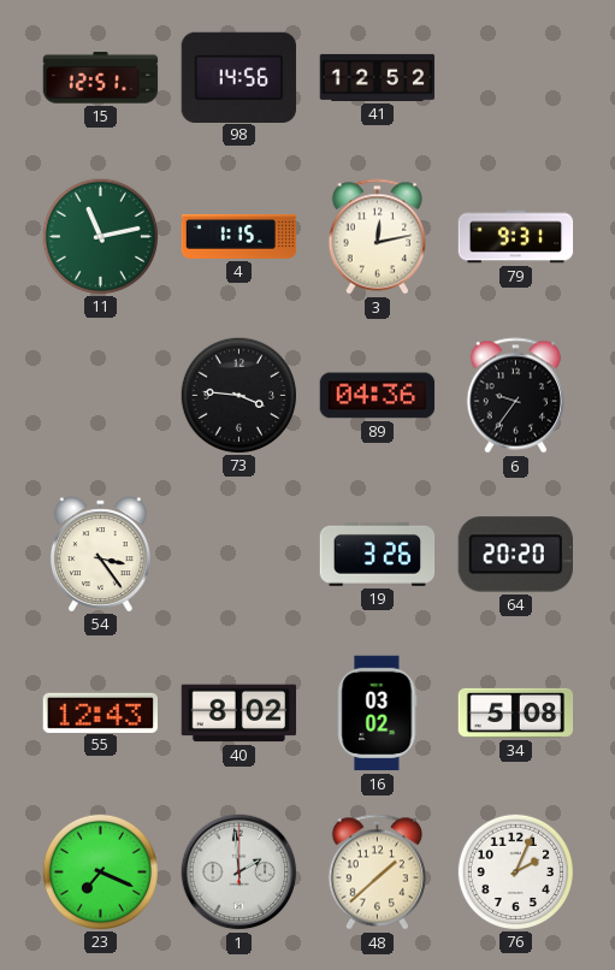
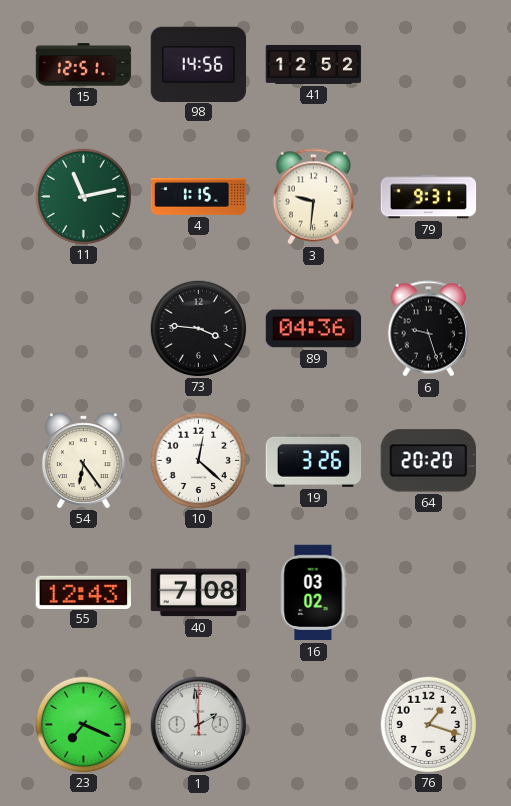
3: 12:13 -> 9:31 (313, 197)
6: 9:36 -> 9:27 (428, 329)
54: 3:24 -> 6:24 (83, 460)
10: none -> 12:22 (198, 460)
40: 8:02 -> 7:08 (199, 593)
34: 5:08 -> none (516, 712)
48: 1:38 -> none (377, 873)
76: 2:04 -> 1:18 (428, 724)
